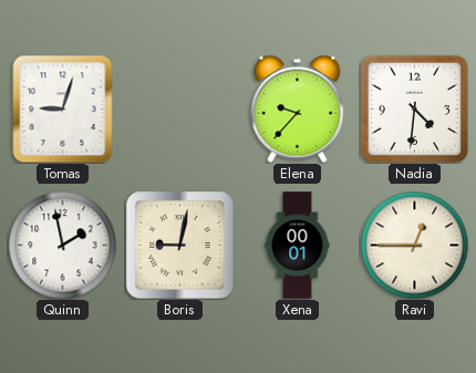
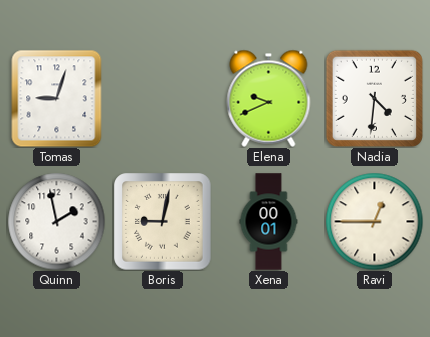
Elena: 9:37 -> 9:41 (269, 98)
